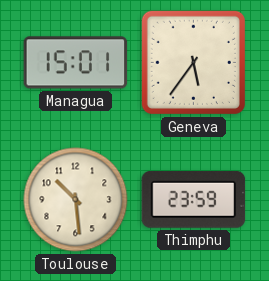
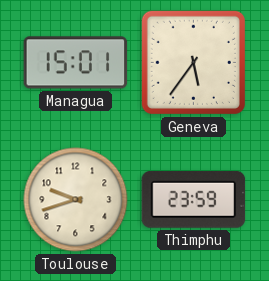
Toulouse: 10:29 -> 9:42 (76, 200)
